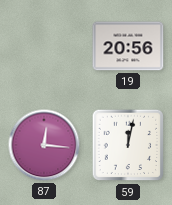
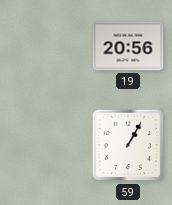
87: 12:16 -> none (44, 145)
59: 12:02 -> 1:05 (128, 145)
